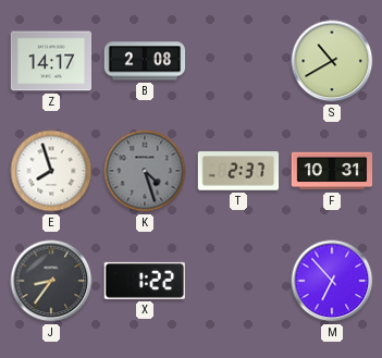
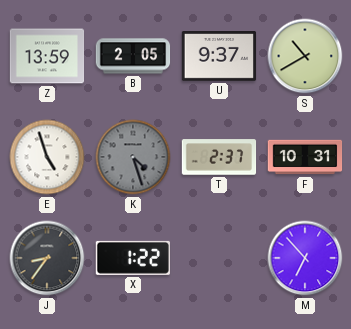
Z: 14:17 -> 13:59 (47, 56)
B: 2:08 -> 2:05 (133, 56)
U: none -> 9:37 (219, 57)
E: 7:57 -> 4:57 (47, 157)
